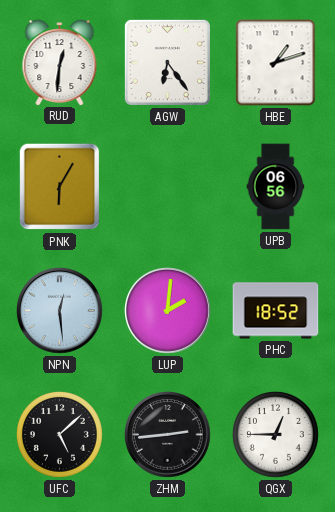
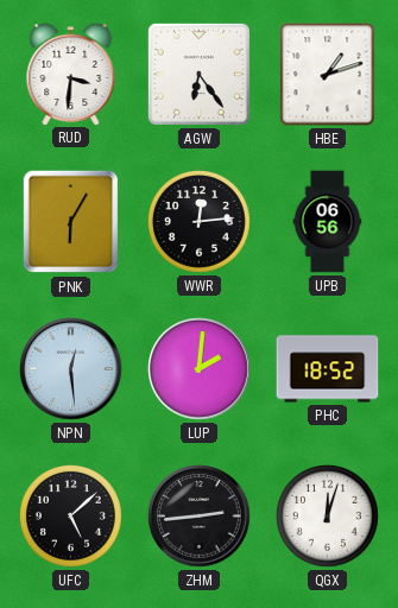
RUD: 12:31 -> 3:31 (71, 75)
WWR: none -> 12:14 (198, 221)
QGX: 12:45 -> 12:03 (327, 515)
